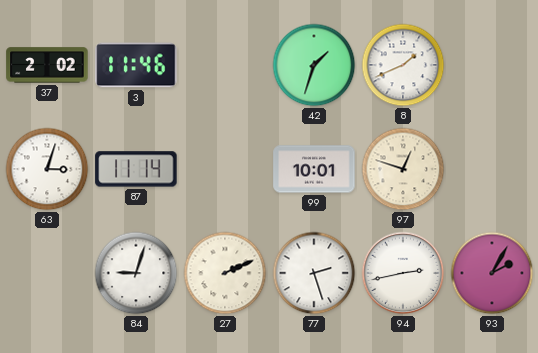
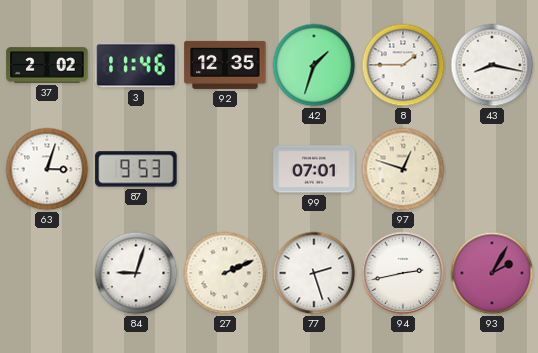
92: none -> 12:35 (225, 65)
8: 1:41 -> 1:45 (403, 65)
43: none -> 8:17 (492, 65)
87: 11:14 -> 9:53 (136, 169)
99: 10:01 -> 07:01 (314, 169)
